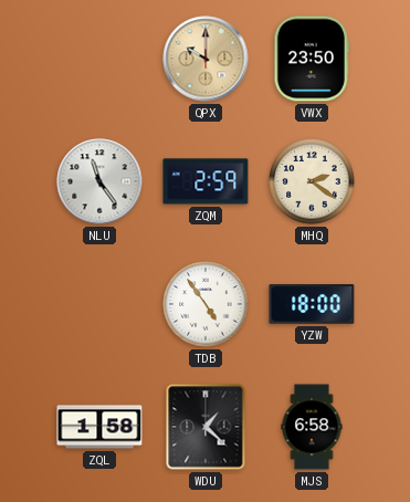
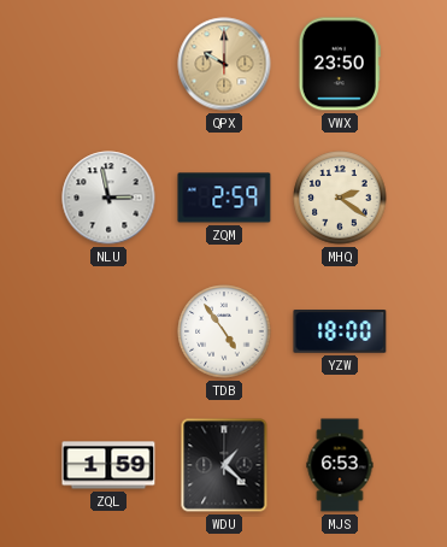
NLU: 11:24 -> 2:58 (108, 198)
ZQL: 1:58 -> 1:59 (108, 465)
MJS: 6:58 -> 6:53 (340, 465)
